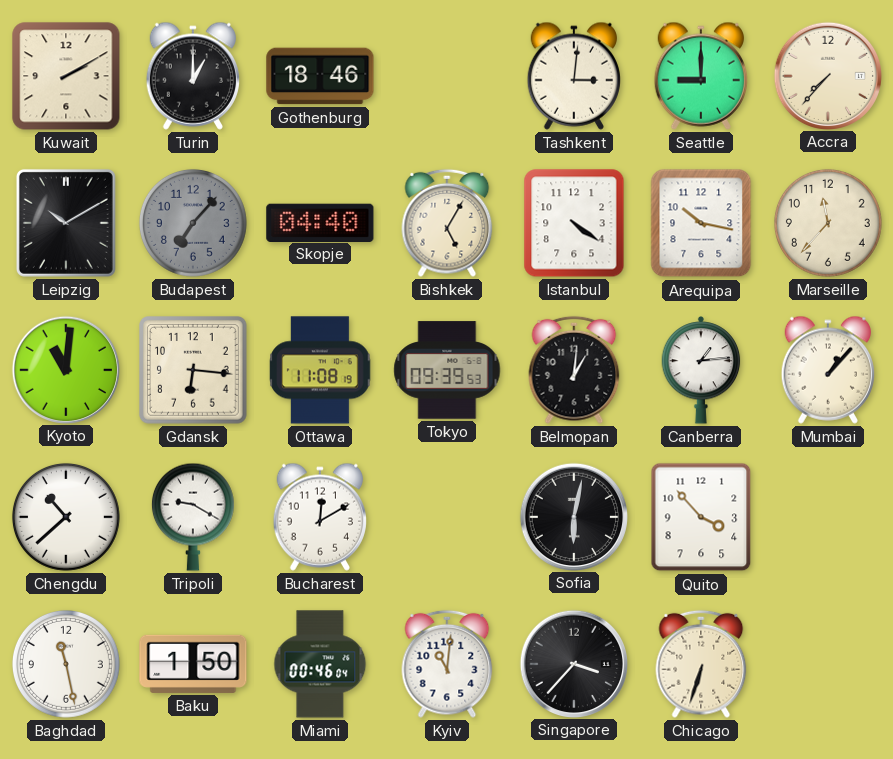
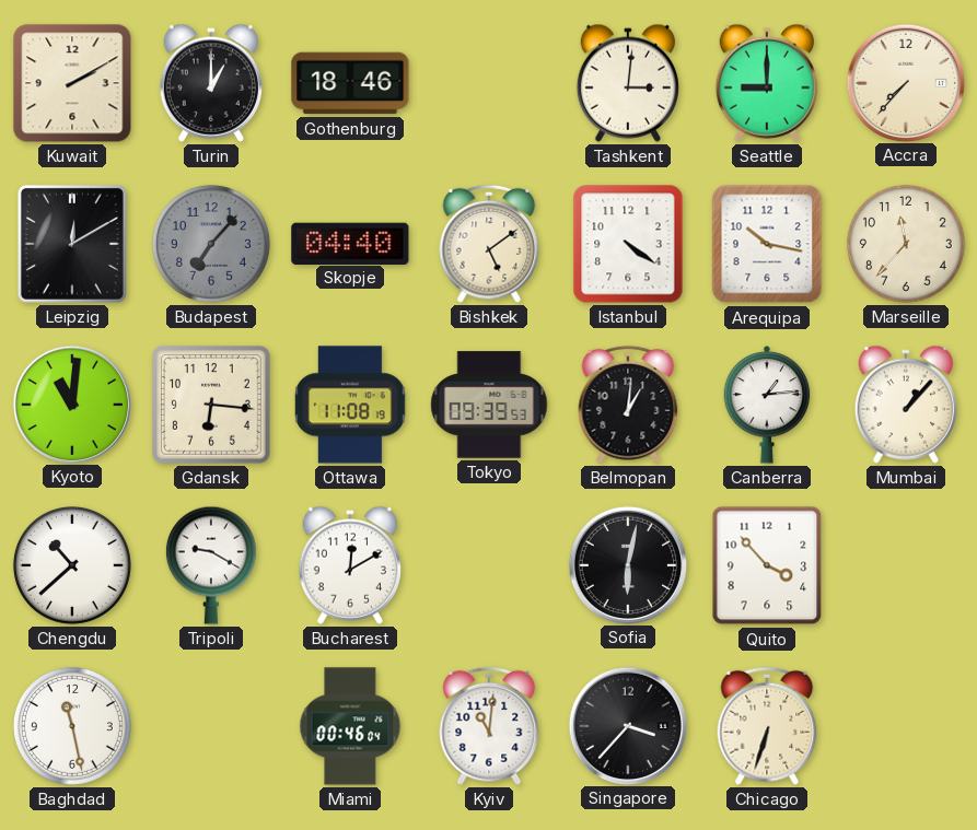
Leipzig: 10:10 -> 12:10 (72, 244)
Bishkek: 5:05 -> 5:09 (489, 244)
Baku: 1:50 -> none (193, 664)
